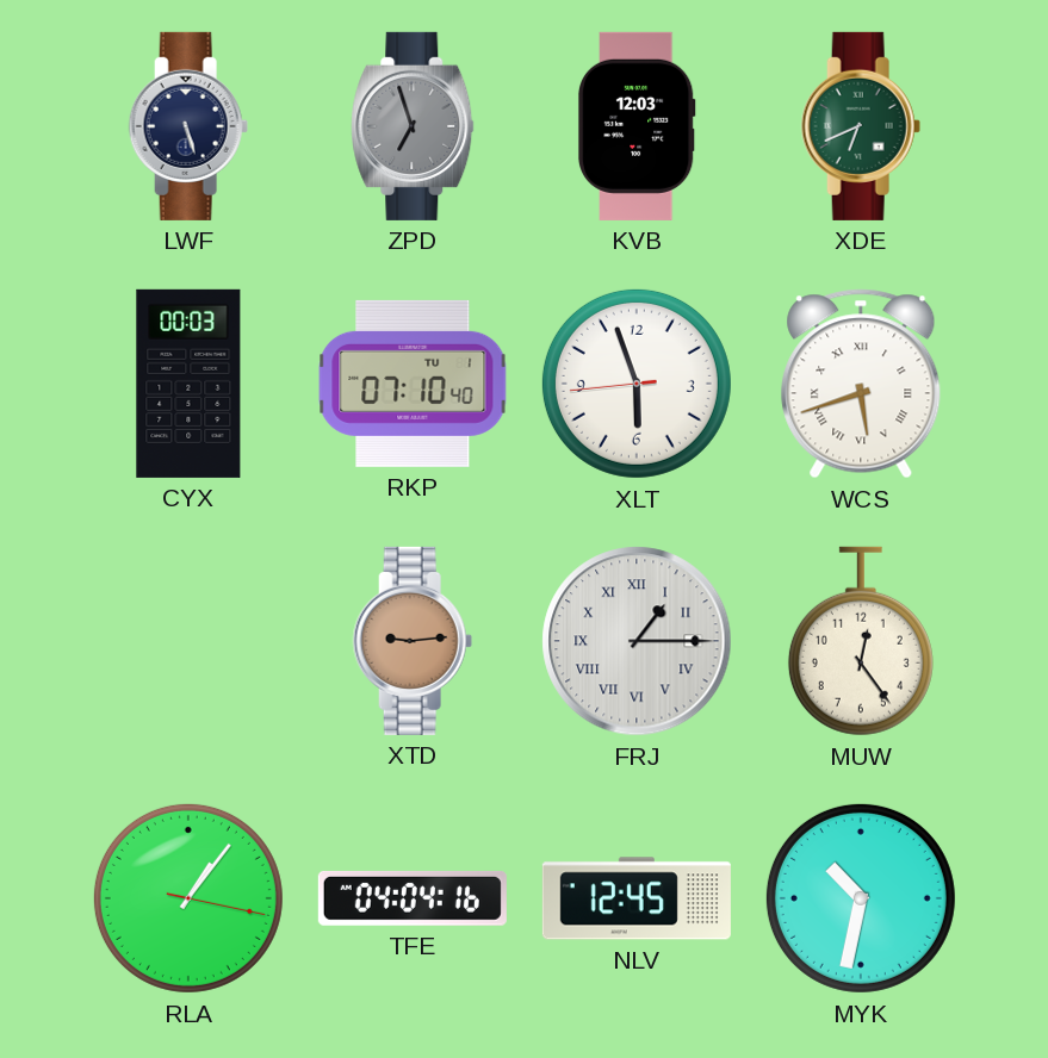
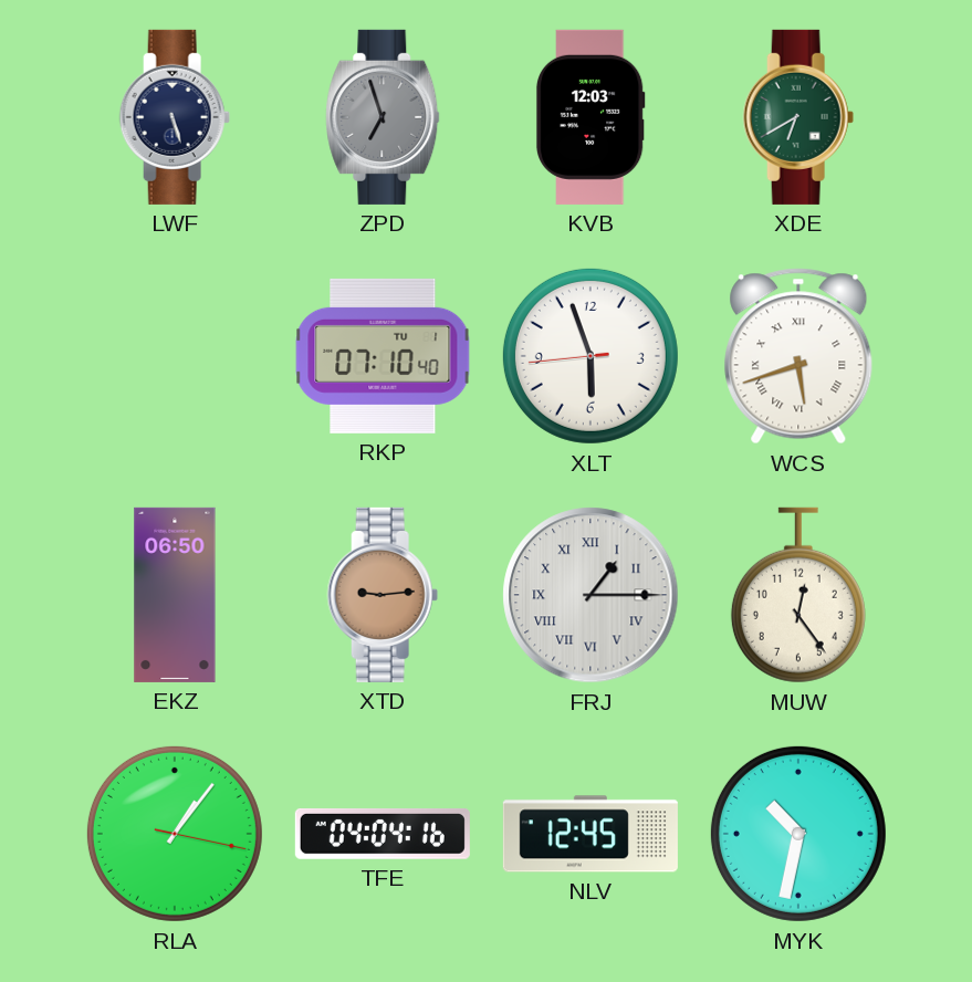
XDE: 6:41 -> 6:40 (798, 117)
CYX: 00:03 -> none (188, 384)
EKZ: none -> 06:50 (175, 595)
